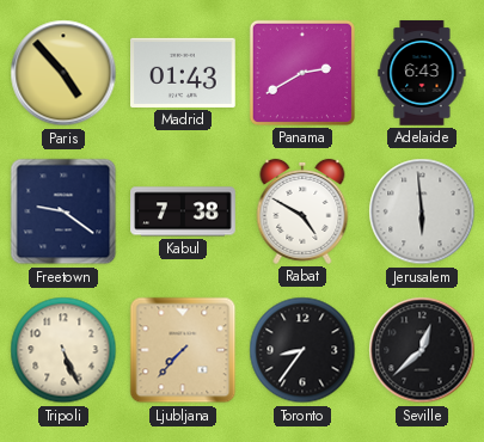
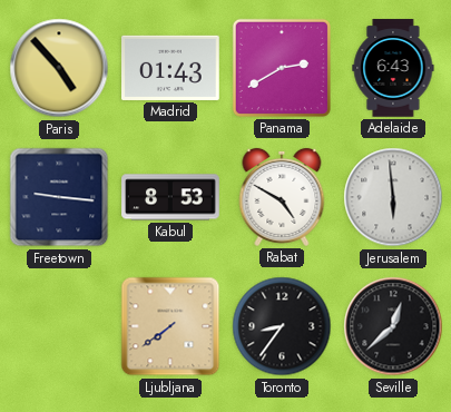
Freetown: 9:21 -> 9:16 (59, 197)
Kabul: 7:38 -> 8:53 (170, 197)
Tripoli: 5:26 -> none (63, 350)
Ljubljana: 7:37 -> 7:39 (170, 326)
